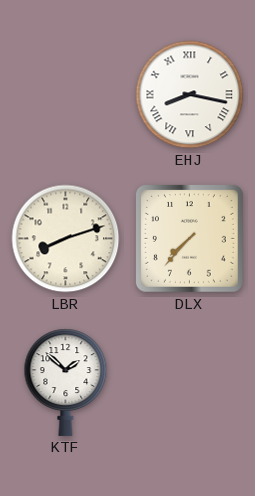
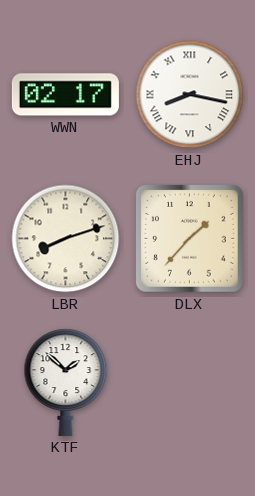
WWN: none -> 02:17 (65, 95)
DLX: 7:37 -> 1:37 (190, 239)
